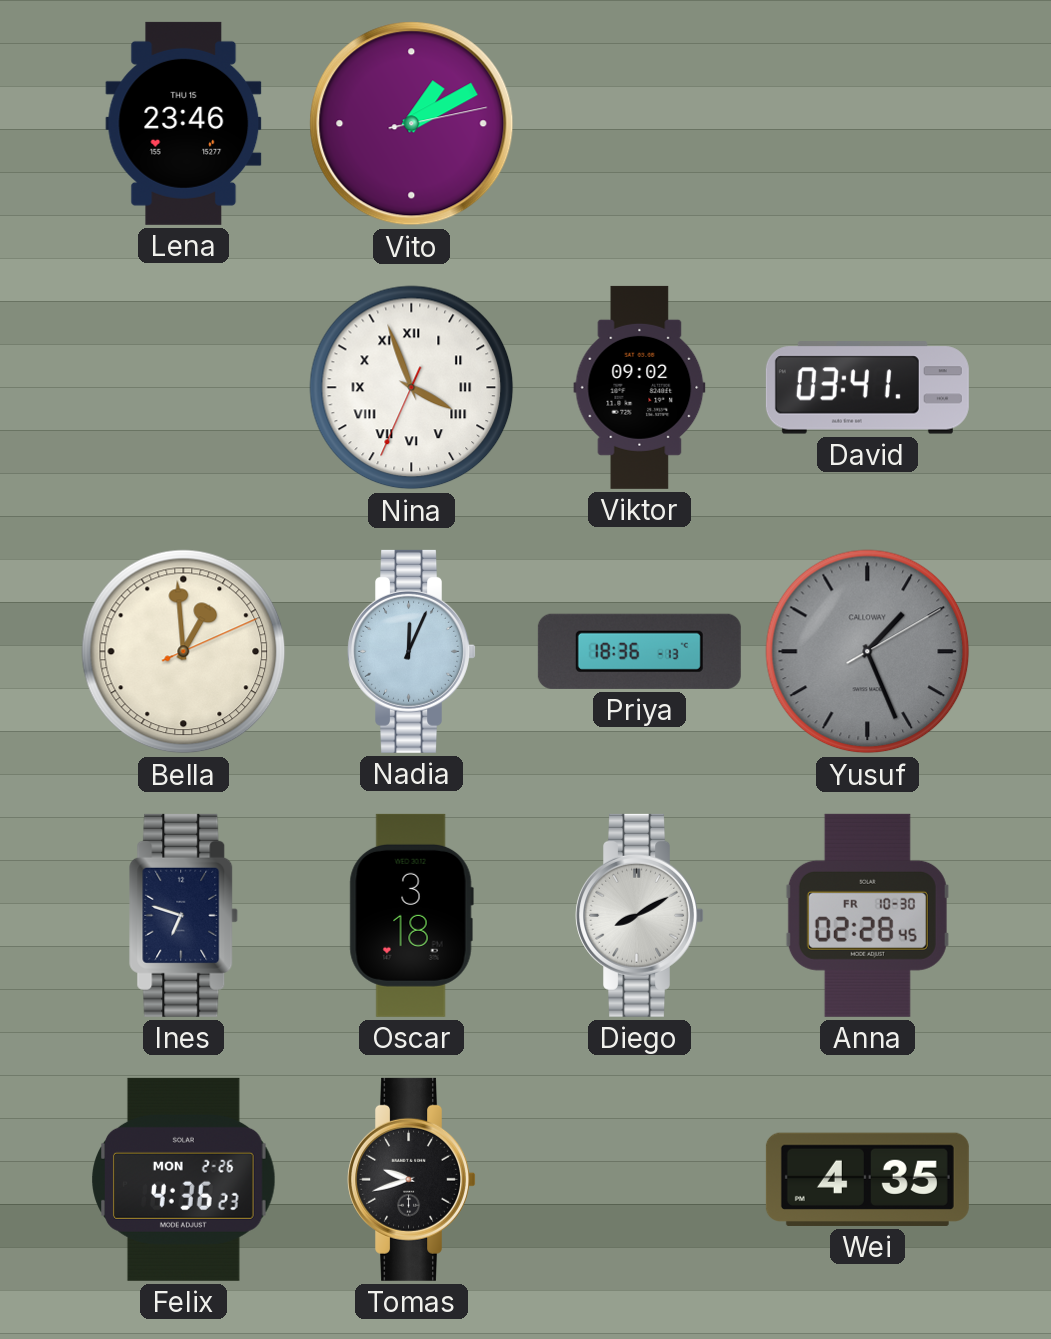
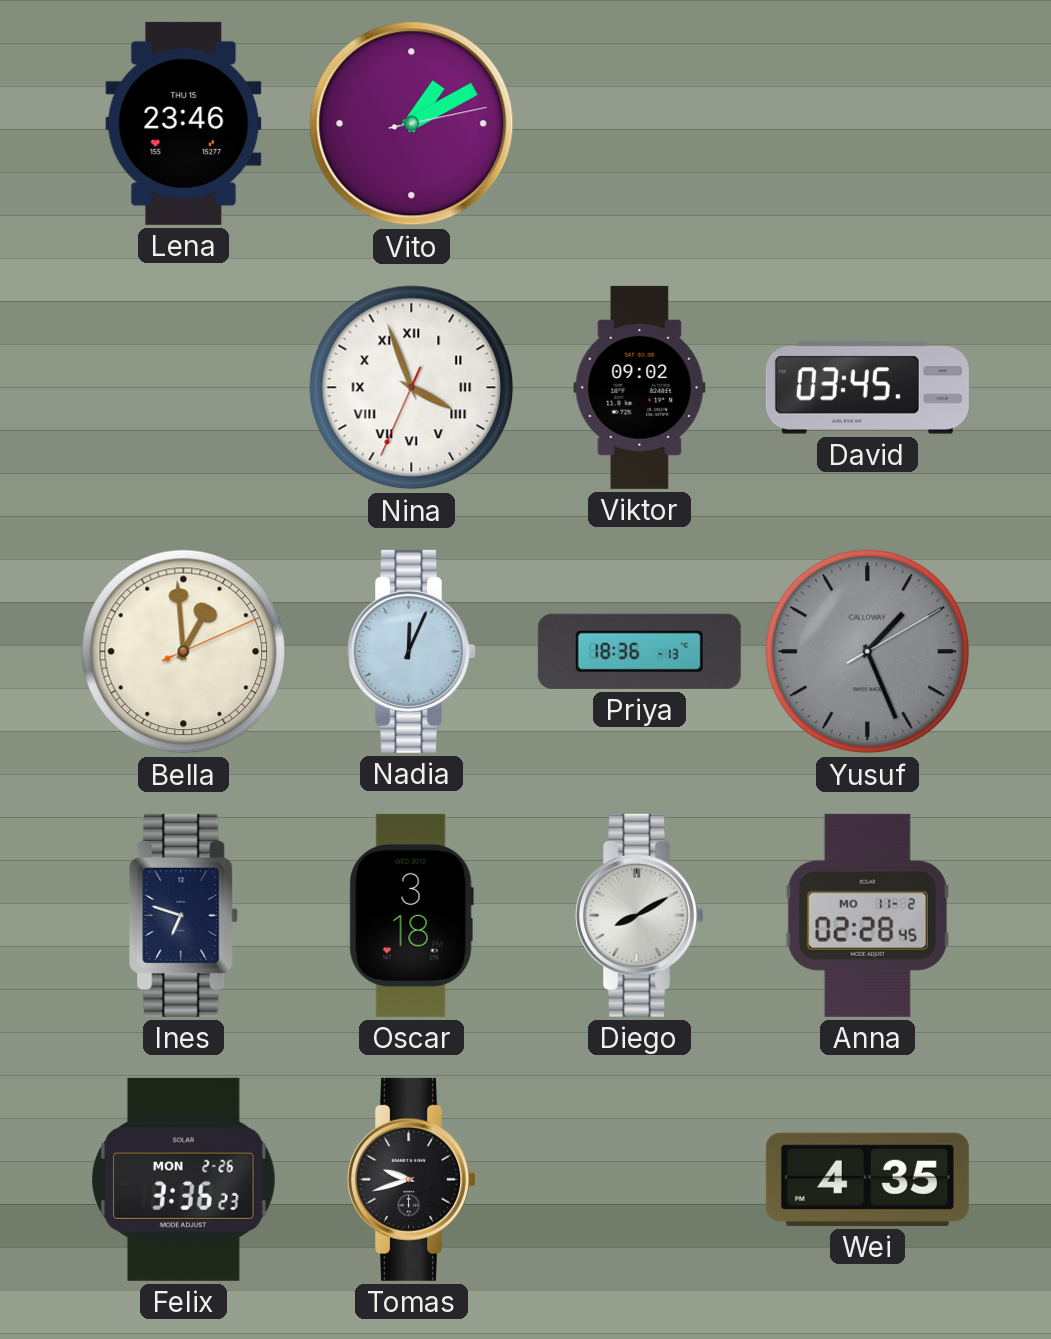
David: 03:41 -> 03:45 (867, 388)
Anna date: FR 10-30 -> MO 11-2 (867, 915)
Felix: 4:36 -> 3:36 (184, 1179)
